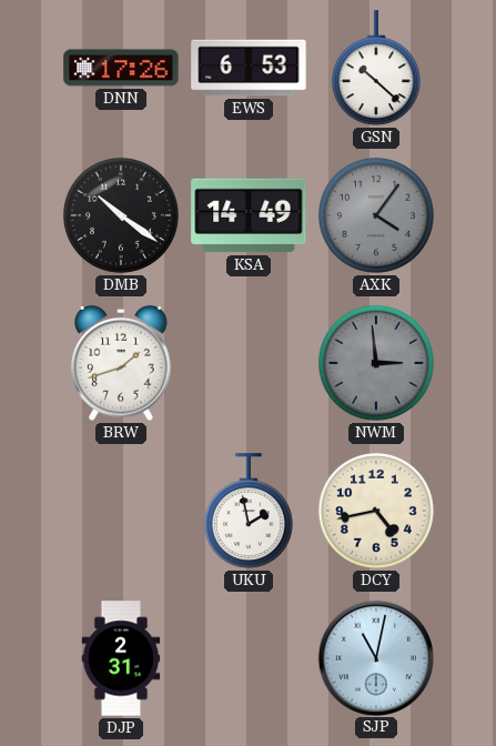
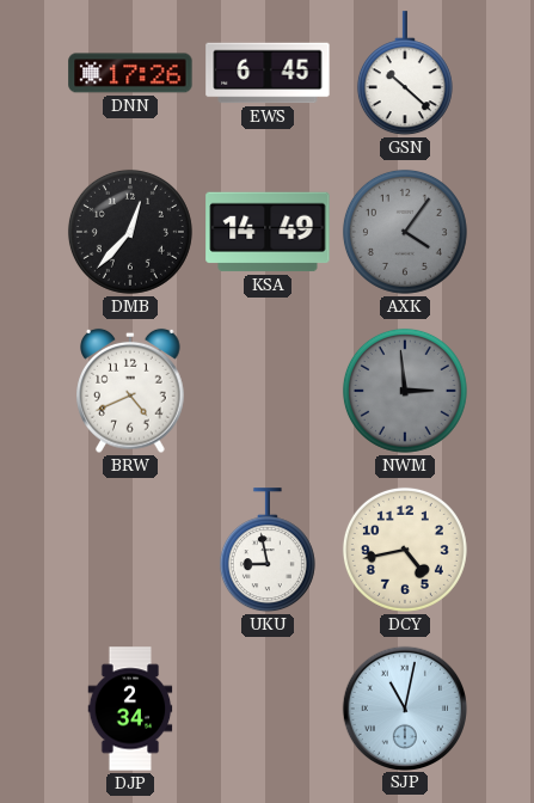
EWS: 6:53 -> 6:45 (268, 73)
DMB: 10:21 -> 12:37 (130, 232)
BRW: 1:42 -> 4:41 (130, 391)
UKU: 1:58 -> 8:58 (268, 551)
DJP: 2:31 -> 2:34 (130, 709)
